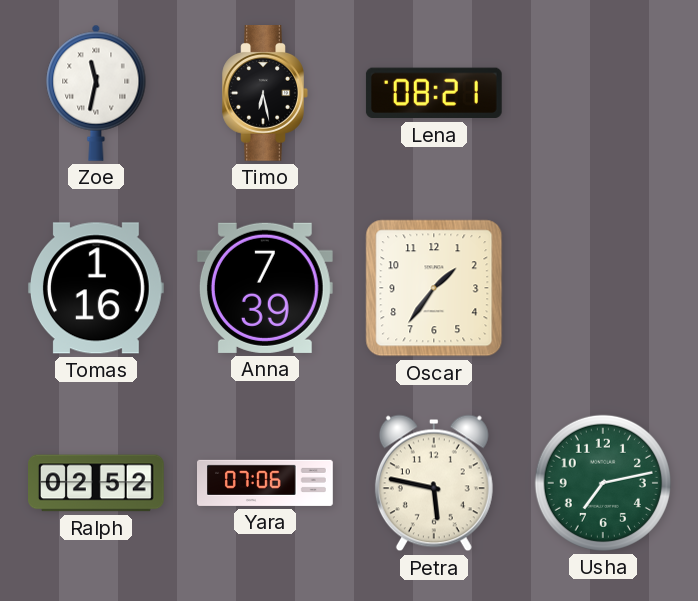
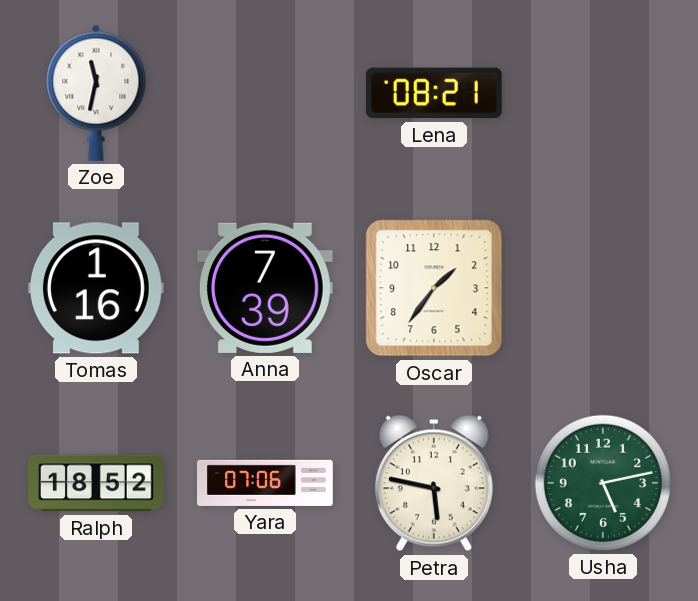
Timo: 6:28 -> none (265, 94)
Ralph: 02:52 -> 18:52 (97, 483)
Usha: 7:13 -> 5:13 (603, 483)
